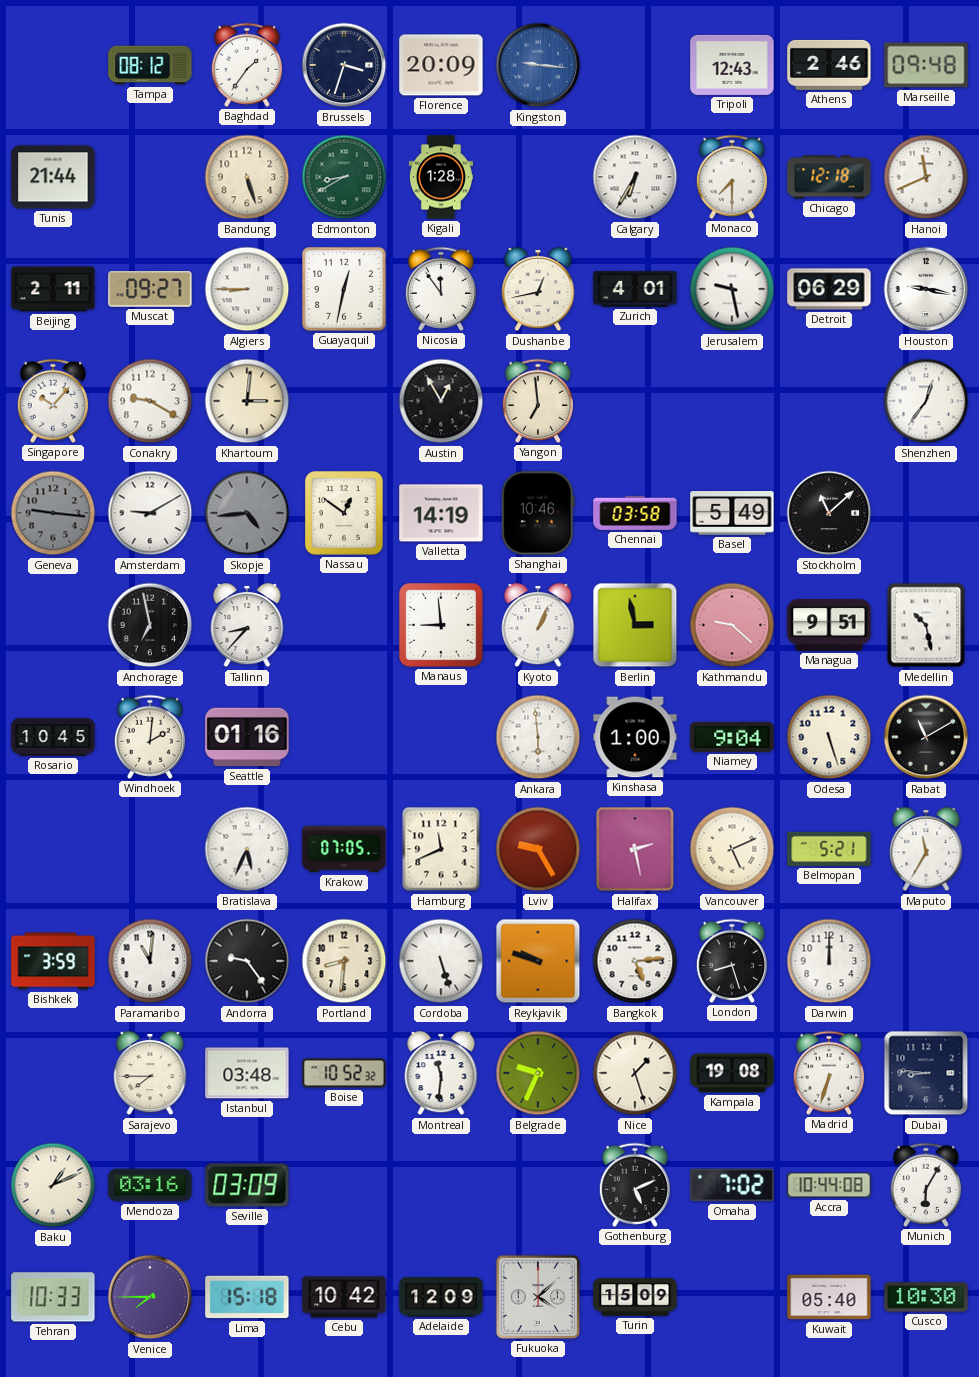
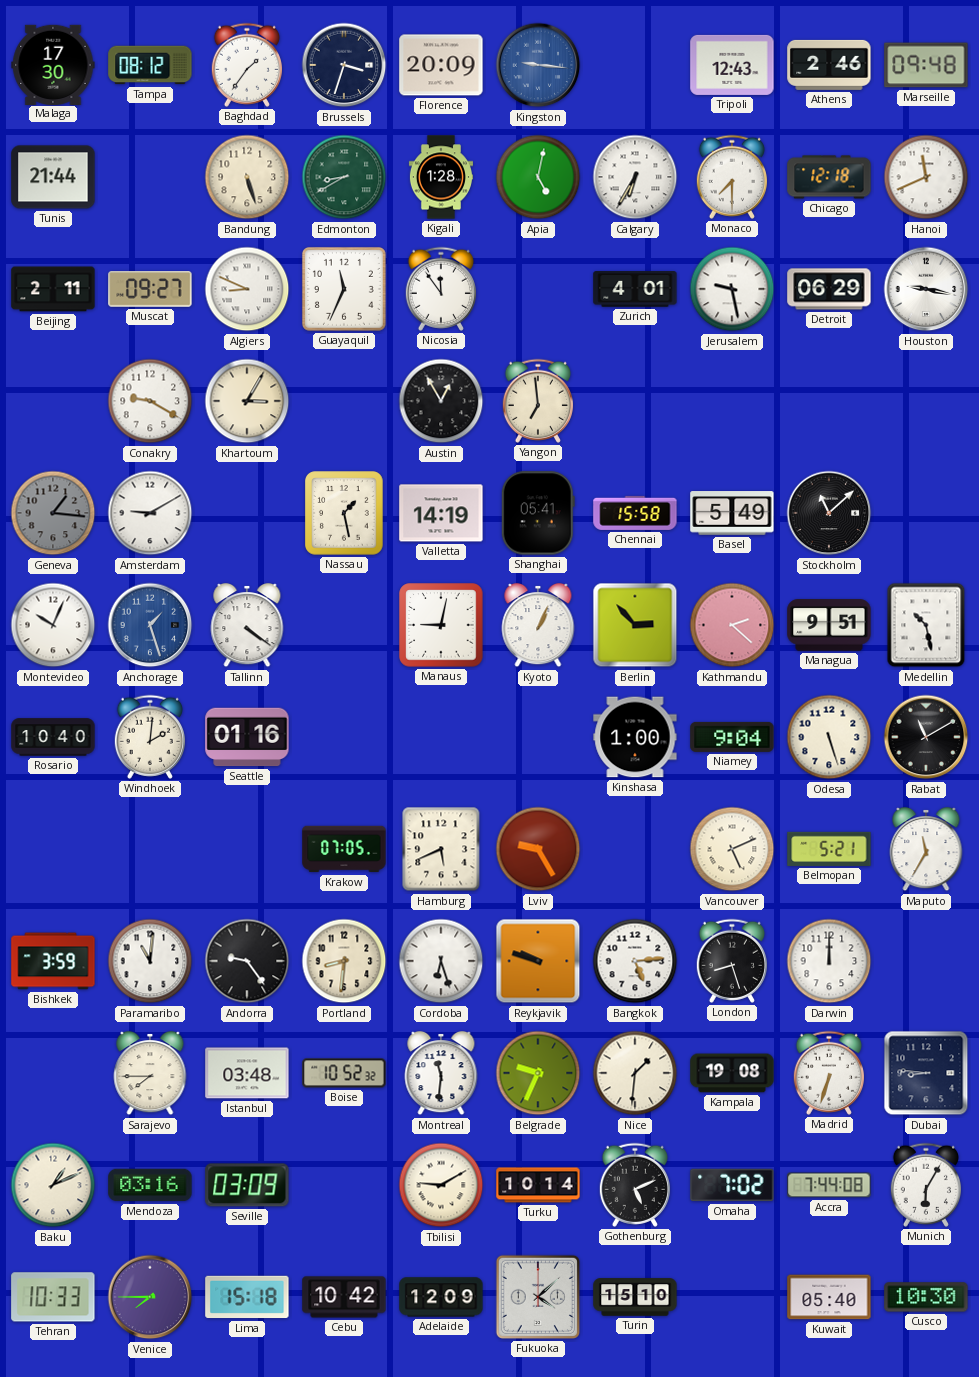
Malaga: none -> 17:30 (53, 64)
Apia: none -> 5:02 (538, 177)
Algiers: 8:45 -> 8:49 (247, 289)
Guayaquil: 12:32 -> 11:34 (344, 289)
Dushanbe: 12:43 -> none (538, 290)
Singapore: 10:07 -> none (53, 401)
Khartoum: 3:01 -> 3:05 (247, 401)
Shenzhen: 12:36 -> none (926, 401)
Geneva: 9:16 -> 1:16 (53, 513)
Skopje: 4:44 -> none (247, 513)
Nassau: 12:51 -> 1:28 (344, 513)
Shanghai: 10:46 -> 05:41 (538, 513)
Chennai: 03:58 -> 15:58 (635, 513)
Montevideo: none -> 10:04 (53, 625)
Anchorage: 6:58 -> 1:27 (150, 625)
Anchorage dial: black -> blue (150, 625)
Tallinn: 8:37 -> 4:21 (247, 626)
Manaus: 8:59 -> 9:02 (441, 625)
Berlin: 2:58 -> 2:53 (635, 625)
Kathmandu: 9:22 -> 2:22 (732, 625)
Rosario: 10:45 -> 10:40 (53, 737)
Ankara: 5:59 -> none (538, 737)
Bratislava: 5:34 -> none (247, 849)
Hamburg: 11:41 -> 5:41 (441, 849)
Halifax: 2:28 -> none (635, 849)
Cordoba: 5:27 -> 6:27 (441, 961)
Nice: 1:27 -> 1:31 (635, 1073)
Tbilisi: none -> 9:10 (441, 1185)
Turku: none -> 10:14 (538, 1185)
Accra: 10:44 -> 7:44 (829, 1185)
Turin: 15:09 -> 15:10 (635, 1297)
